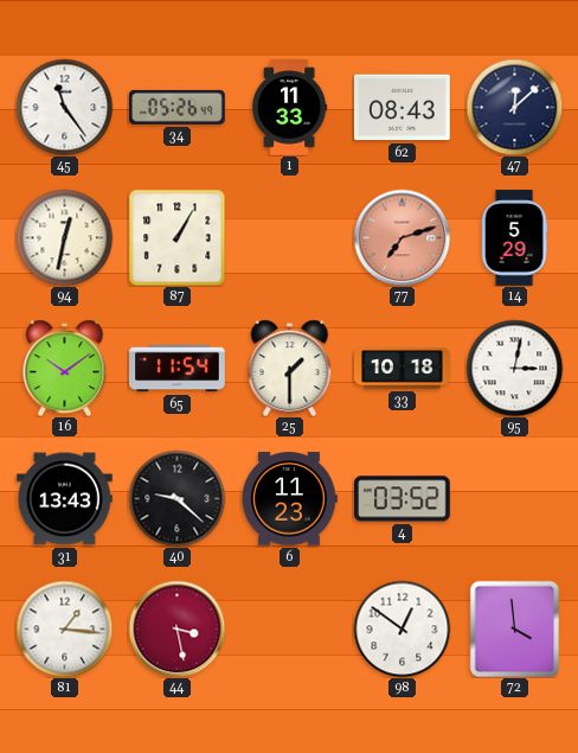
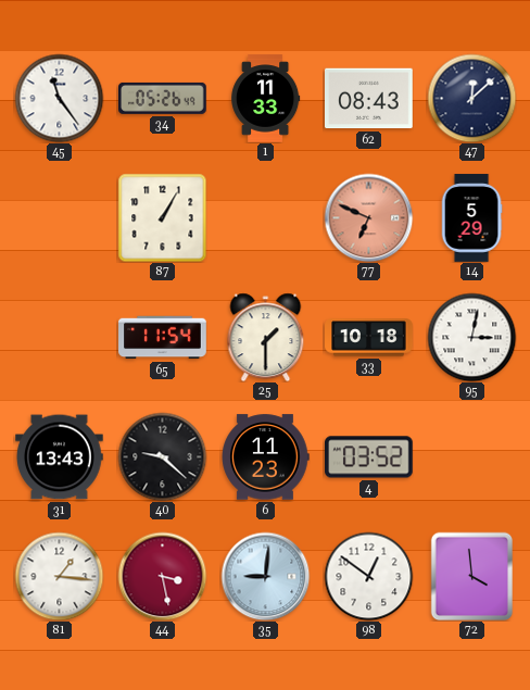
94: 12:32 -> none (64, 237)
77: 7:12 -> 6:49 (368, 217)
16: 10:09 -> none (65, 368)
35: none -> 9:01 (265, 576)
